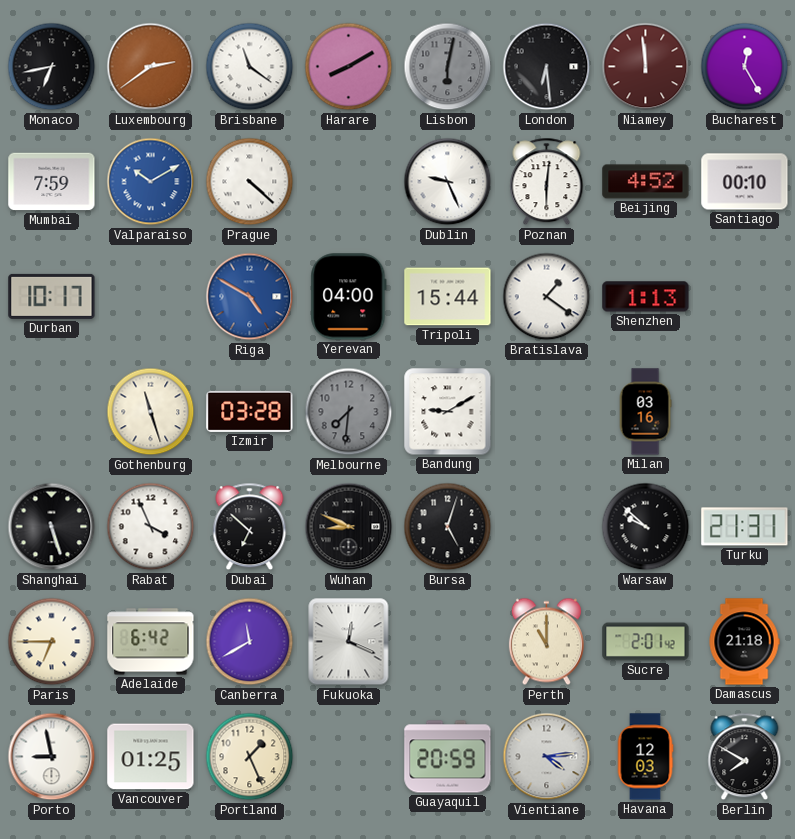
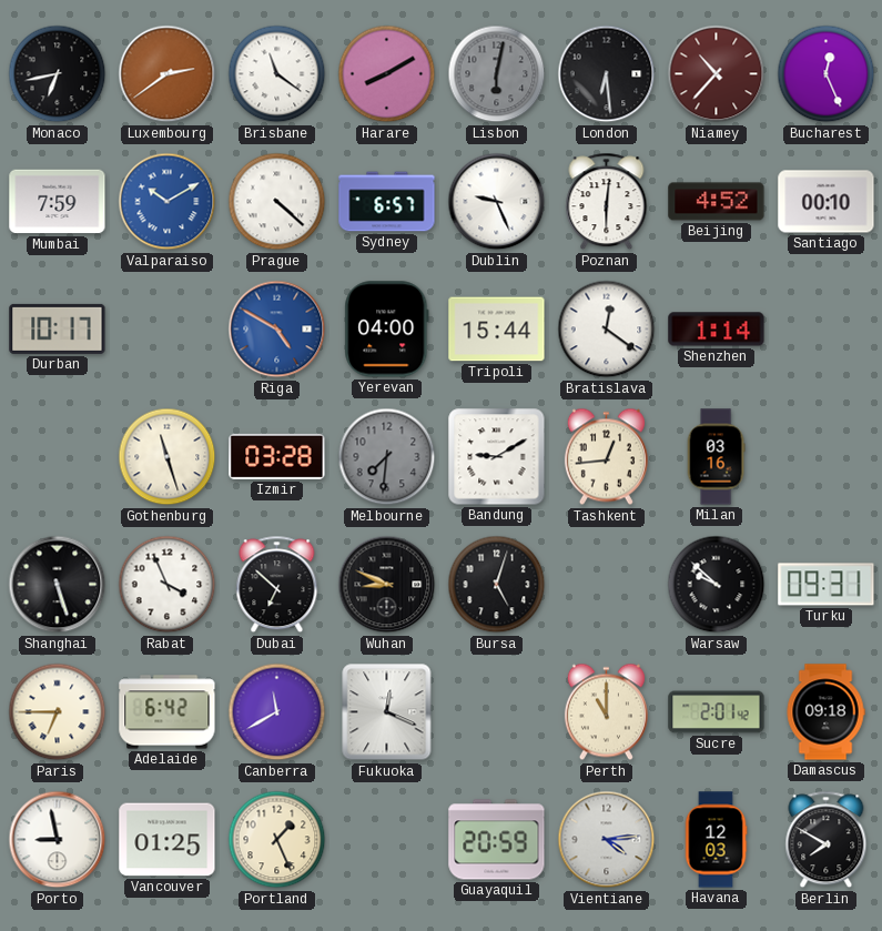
Niamey: 11:59 -> 10:37 (717, 74)
Bucharest: 12:25 -> 12:26 (827, 74)
Sydney: none -> 6:57 (387, 202)
Bratislava: 1:21 -> 12:21 (607, 330)
Shenzhen: 1:13 -> 1:14 (717, 330)
Tashkent: none -> 12:44 (606, 457)
Turku: 21:31 -> 09:31 (827, 585)
Damascus: 21:18 -> 09:18 (825, 712)
